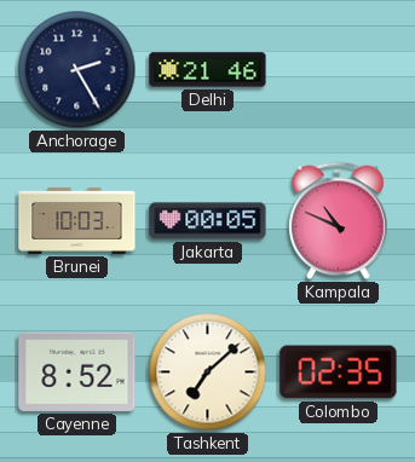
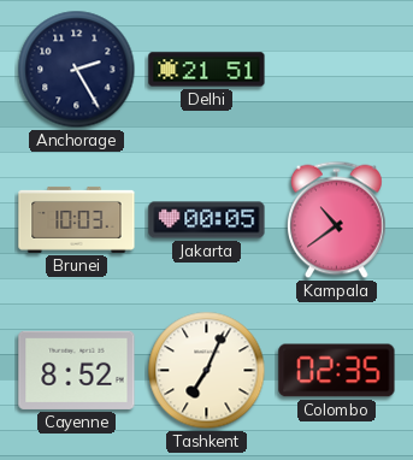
Delhi: 21:46 -> 21:51 (207, 70)
Kampala: 10:49 -> 10:39 (337, 220)
Tashkent: 7:08 -> 7:04 (207, 371)
